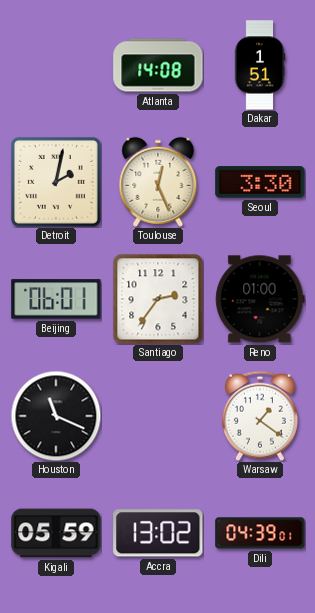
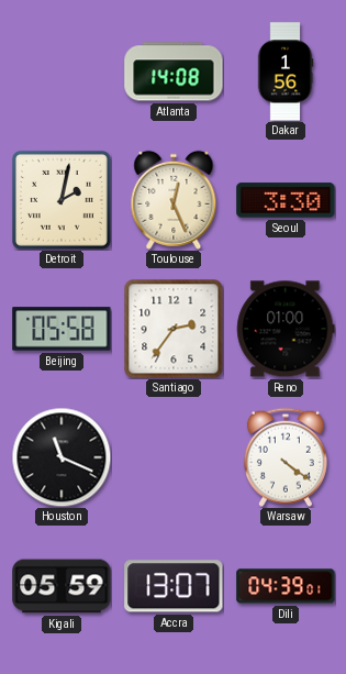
Dakar: 1:51 -> 1:56 (286, 71)
Beijing: 06:01 -> 05:58 (62, 329)
Warsaw: 1:21 -> 4:21 (286, 457)
Accra: 13:02 -> 13:07 (174, 586)
